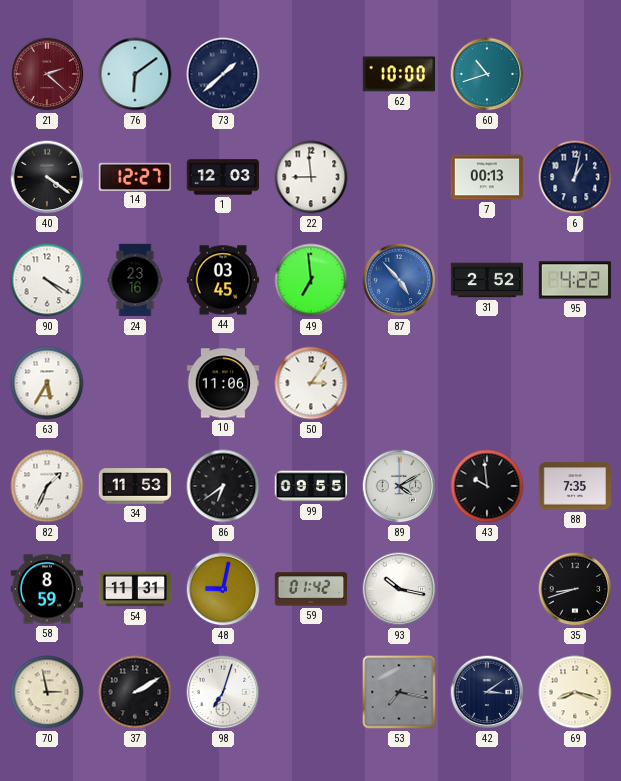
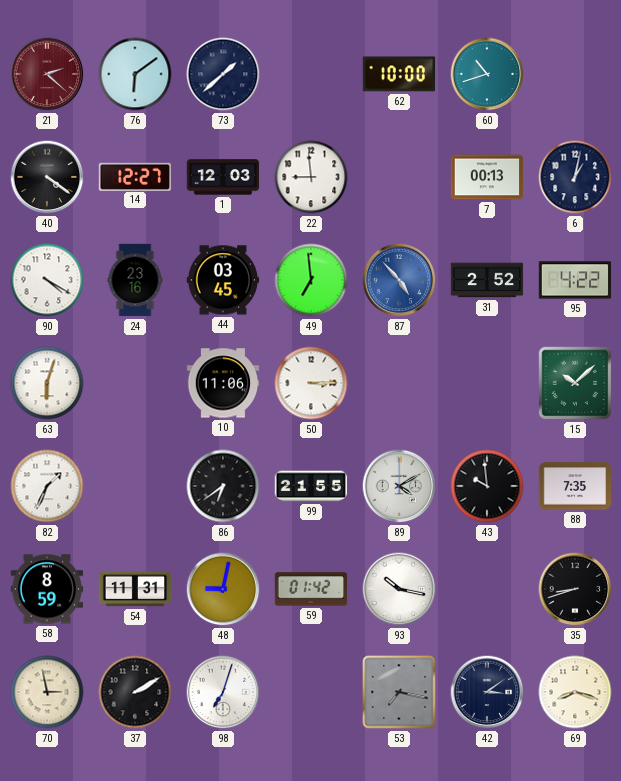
63: 5:35 -> 6:03 (47, 383)
50: 3:06 -> 3:15 (311, 383)
15: none -> 10:08 (575, 383)
34: 11:53 -> none (135, 486)
99: 09:55 -> 21:55 (311, 486)
